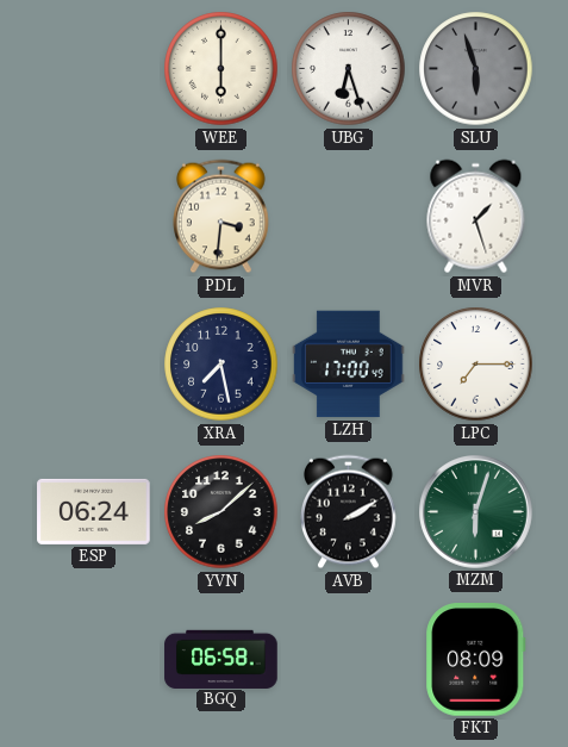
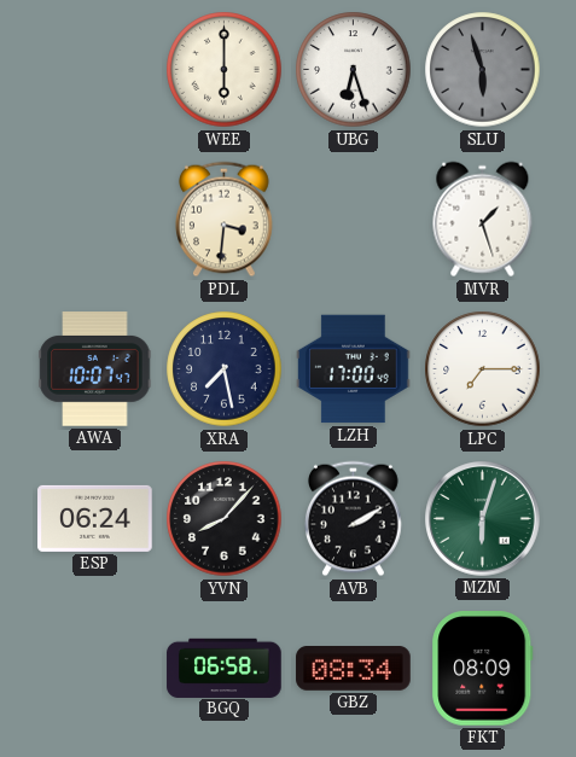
AWA: none -> 10:07 (95, 369)
YVN: 8:08 -> 8:07 (225, 519)
GBZ: none -> 08:34 (354, 669)
